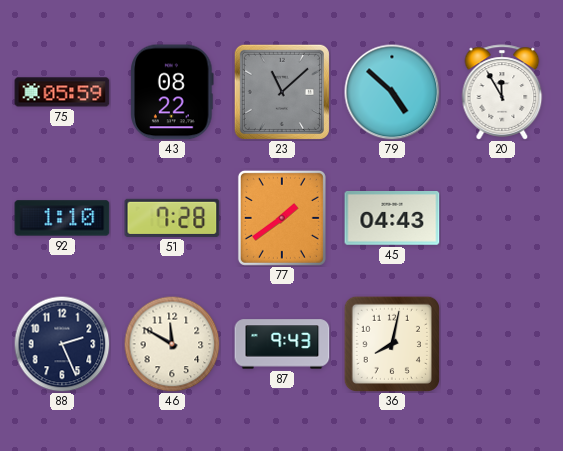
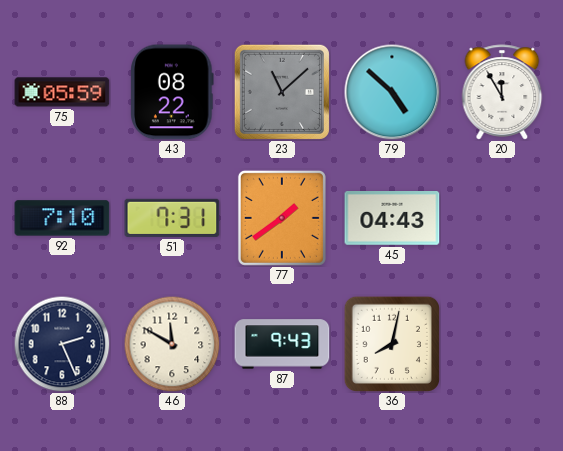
92: 1:10 -> 7:10 (62, 218)
51: 7:28 -> 7:31 (172, 218)
